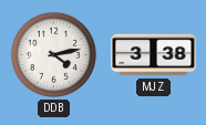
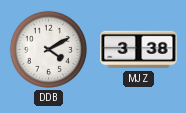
DDB: 4:13 -> 4:10 (48, 49)
